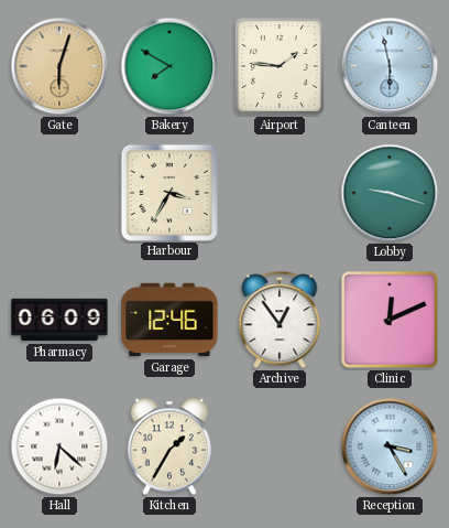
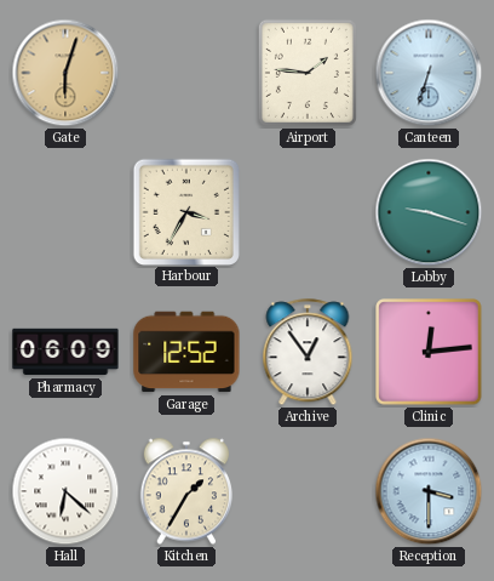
Bakery: 7:50 -> none (169, 66)
Canteen: 5:58 -> 6:33 (429, 73)
Garage: 12:46 -> 12:52 (186, 352)
Clinic: 12:11 -> 12:14 (429, 352)
Reception: 3:25 -> 3:30 (429, 491)
